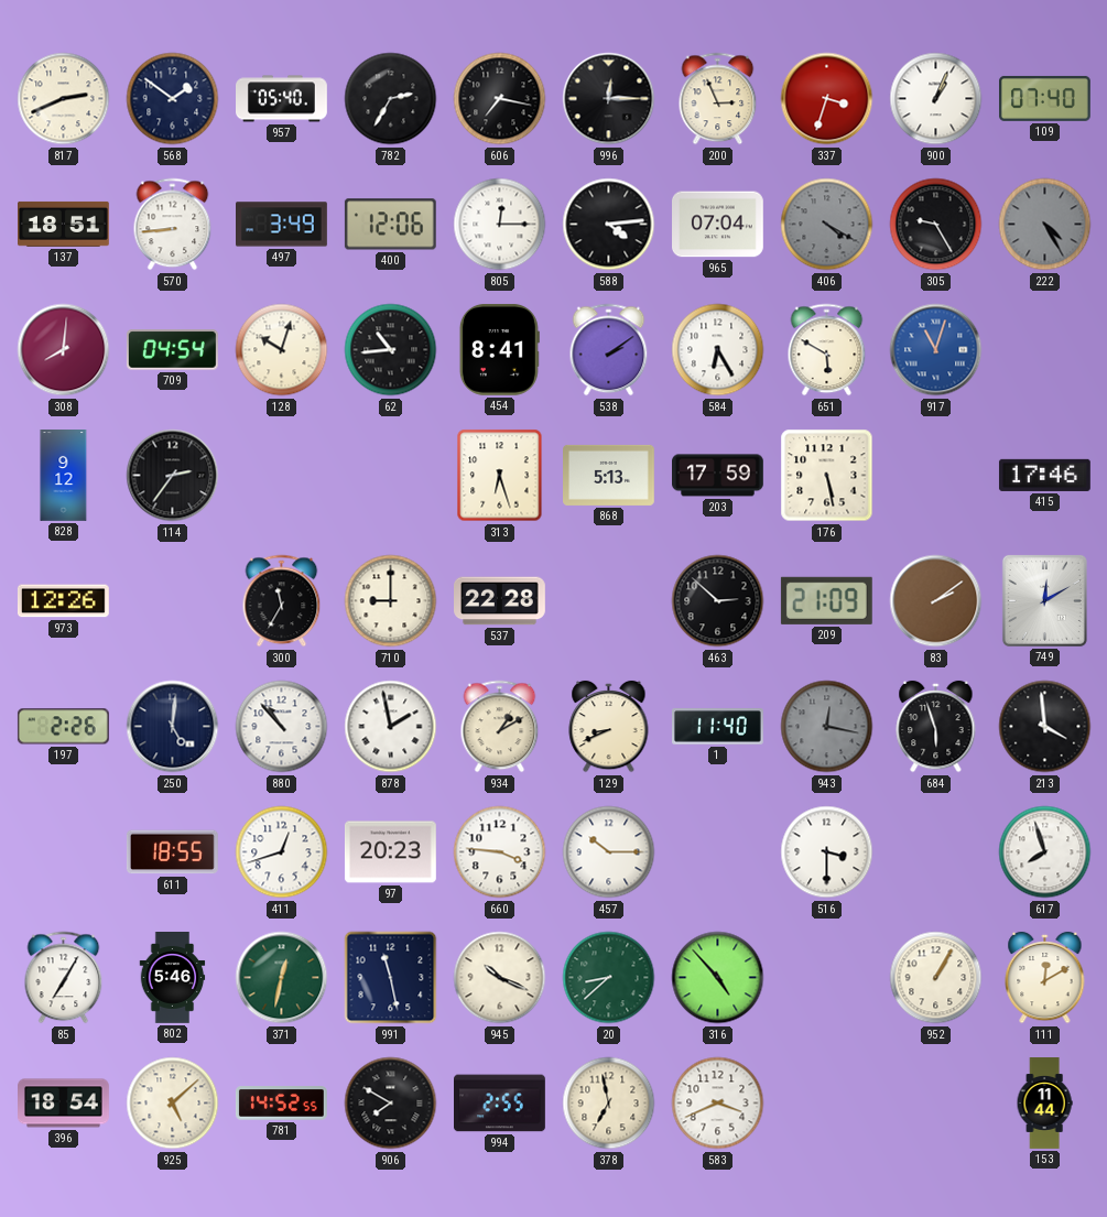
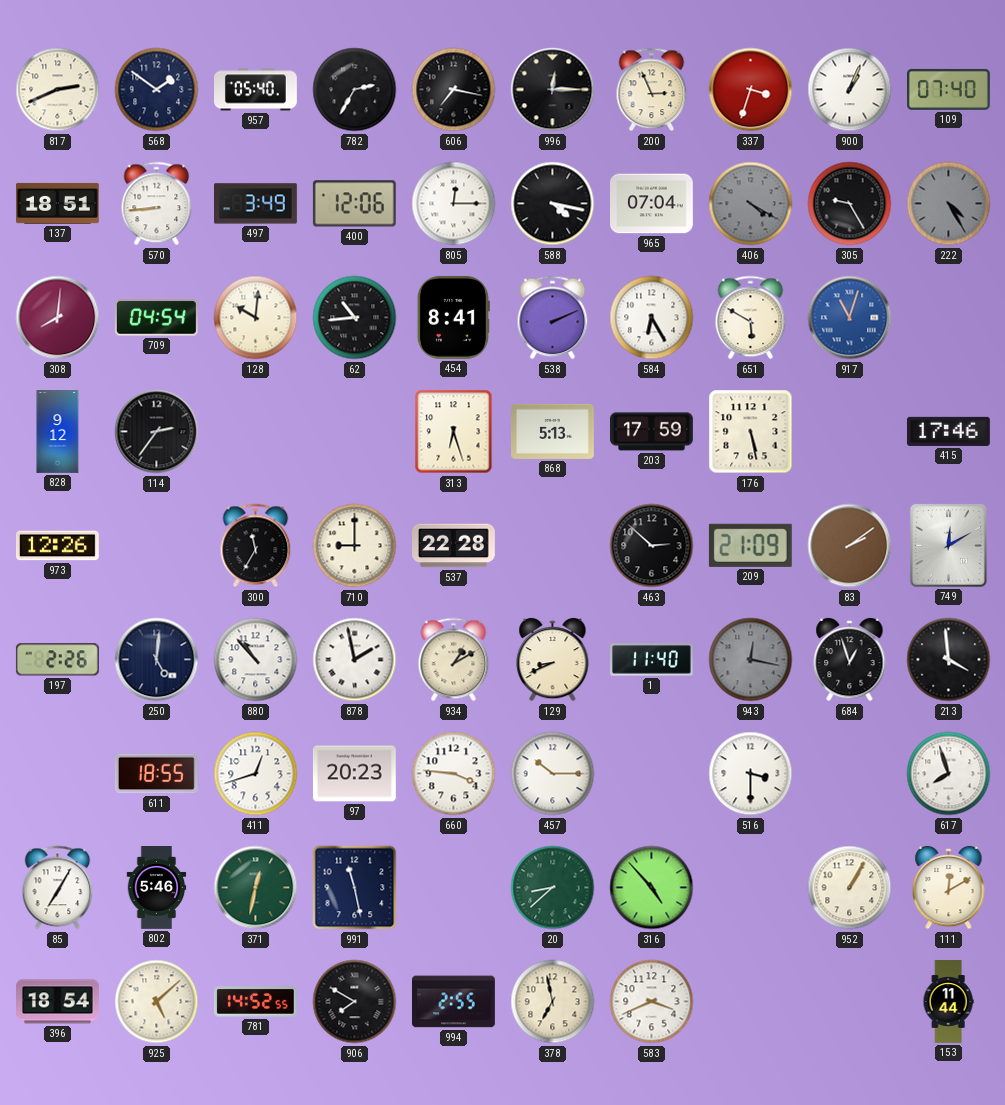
588: 4:14 -> 4:17 (553, 204)
128: 10:03 -> 10:01 (256, 318)
538: 2:09 -> 2:11 (553, 318)
684: 5:57 -> 12:57 (850, 660)
945: 10:19 -> none (500, 978)
